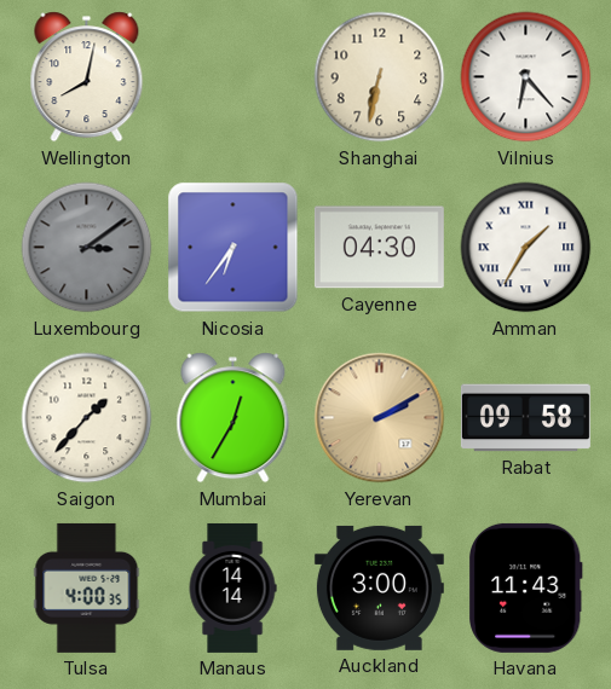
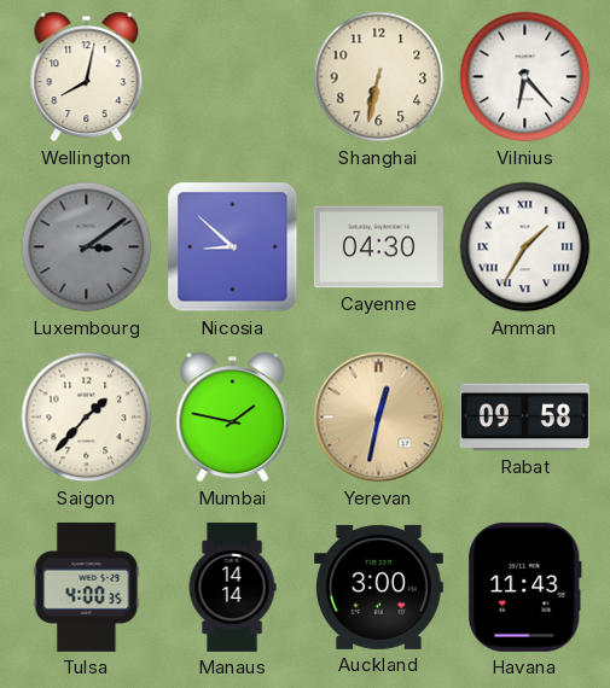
Nicosia: 6:36 -> 8:52 (233, 247)
Mumbai: 12:35 -> 1:47 (233, 418)
Yerevan: 2:10 -> 12:32 (379, 418)
